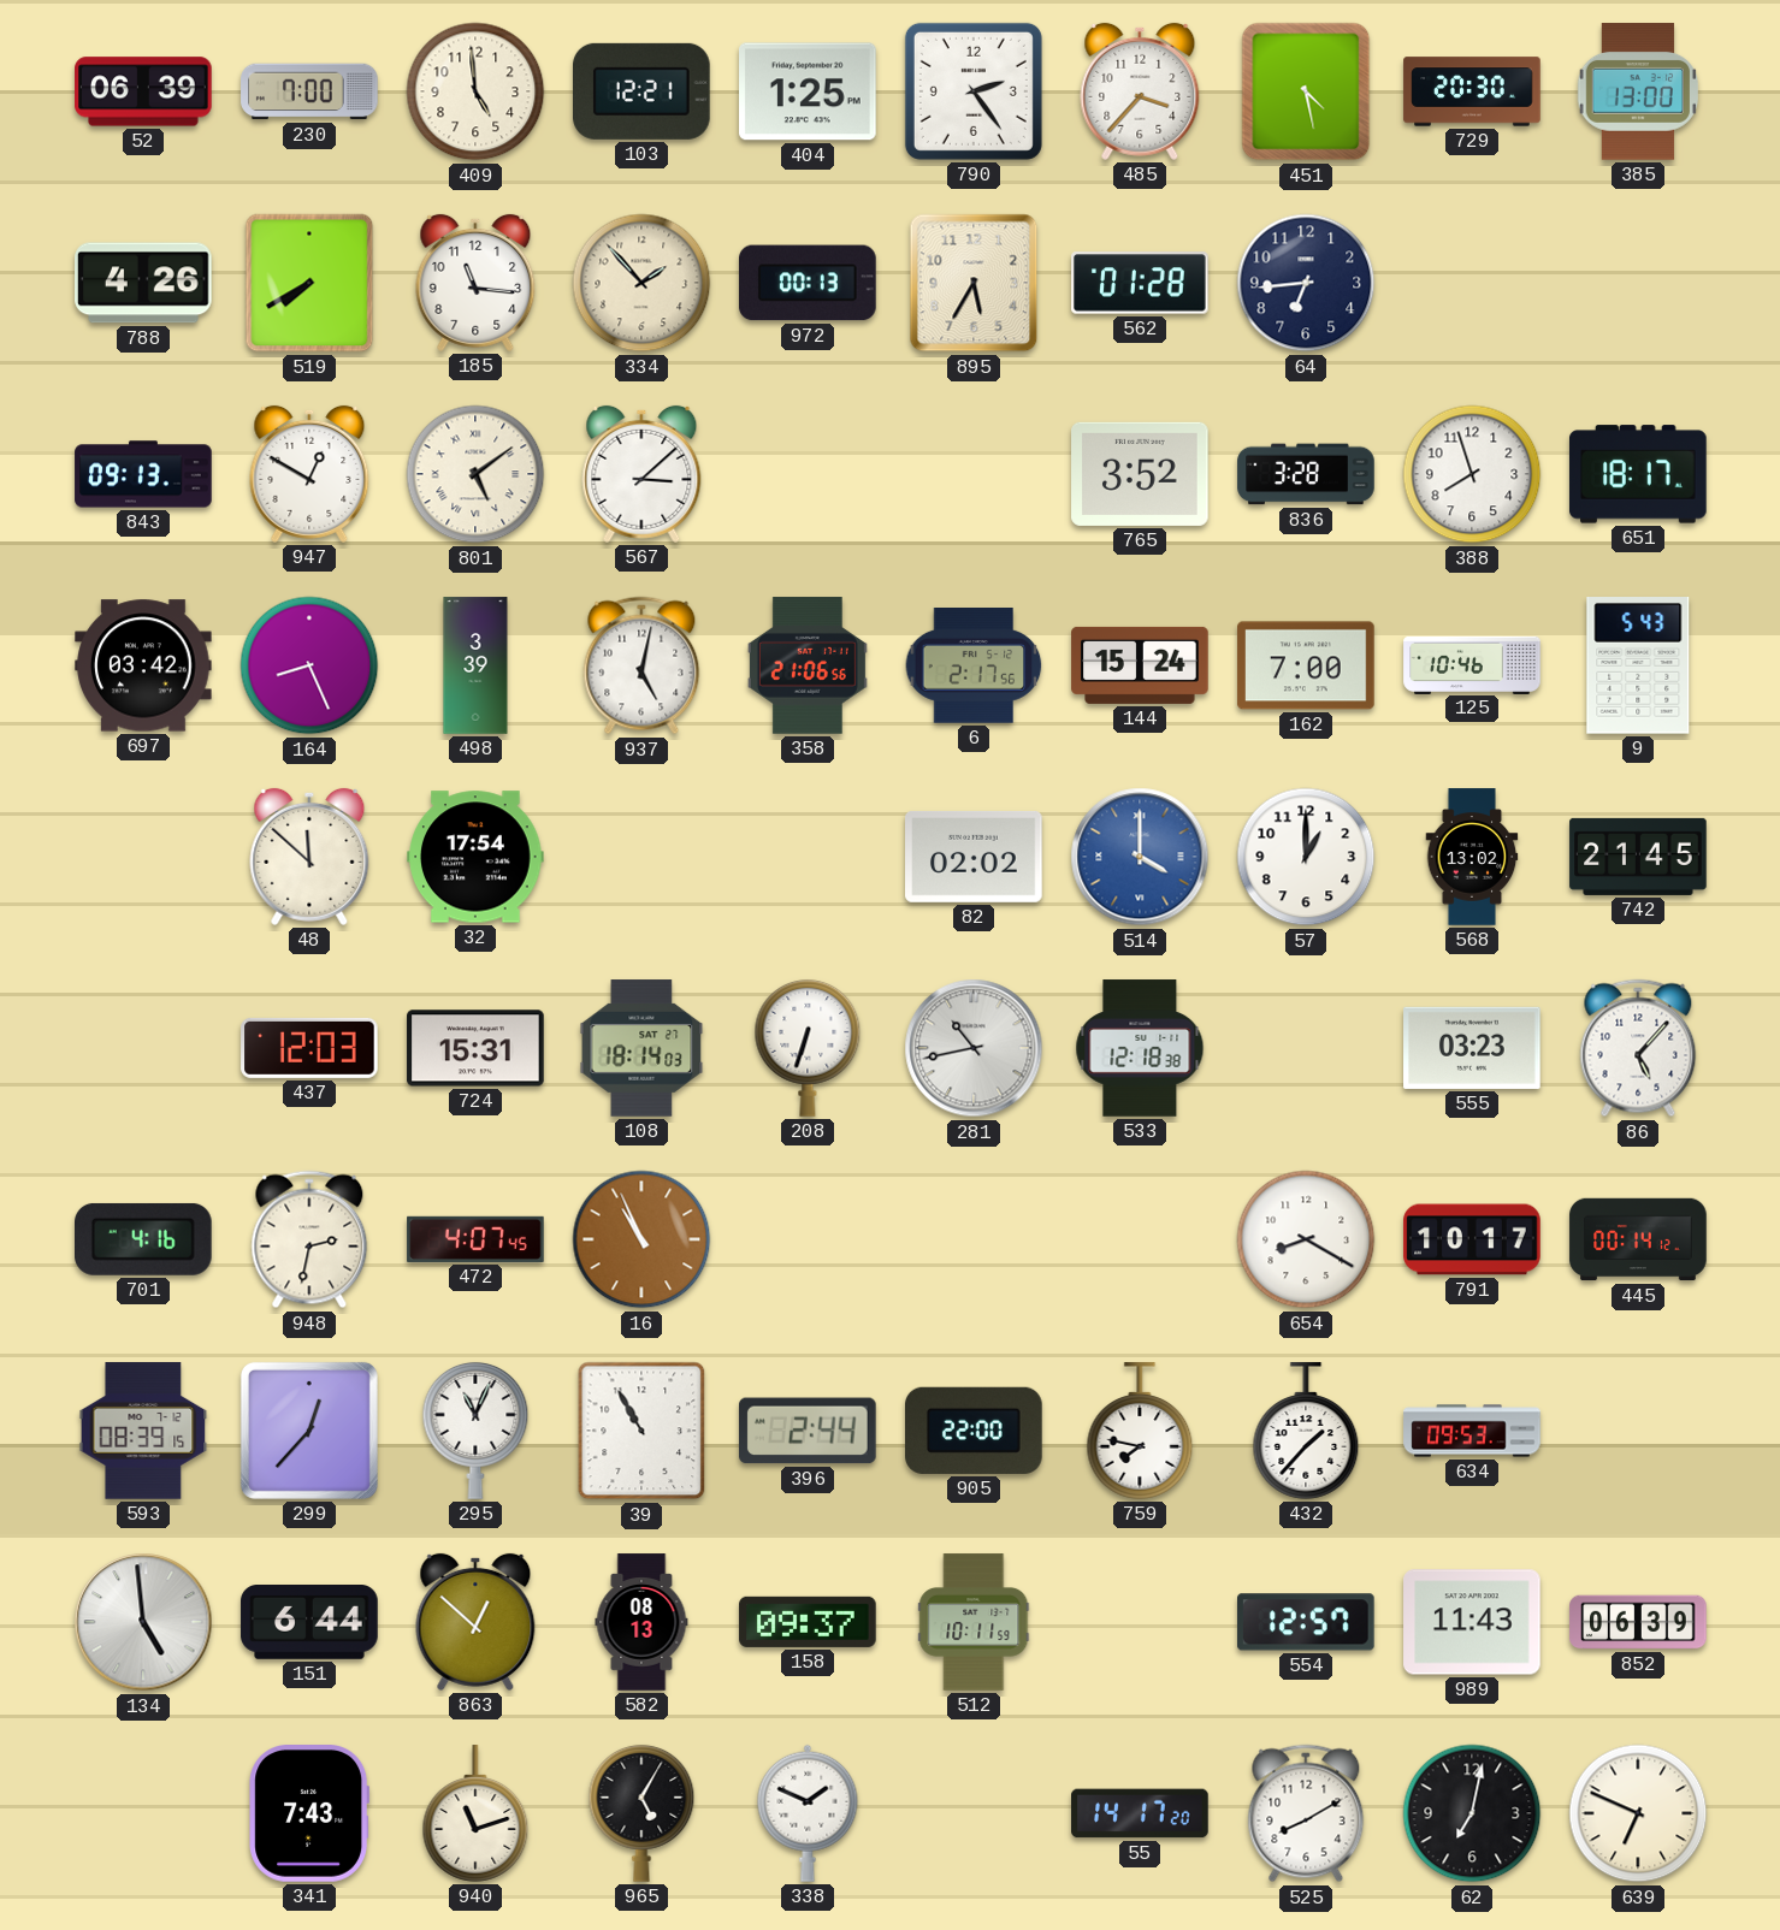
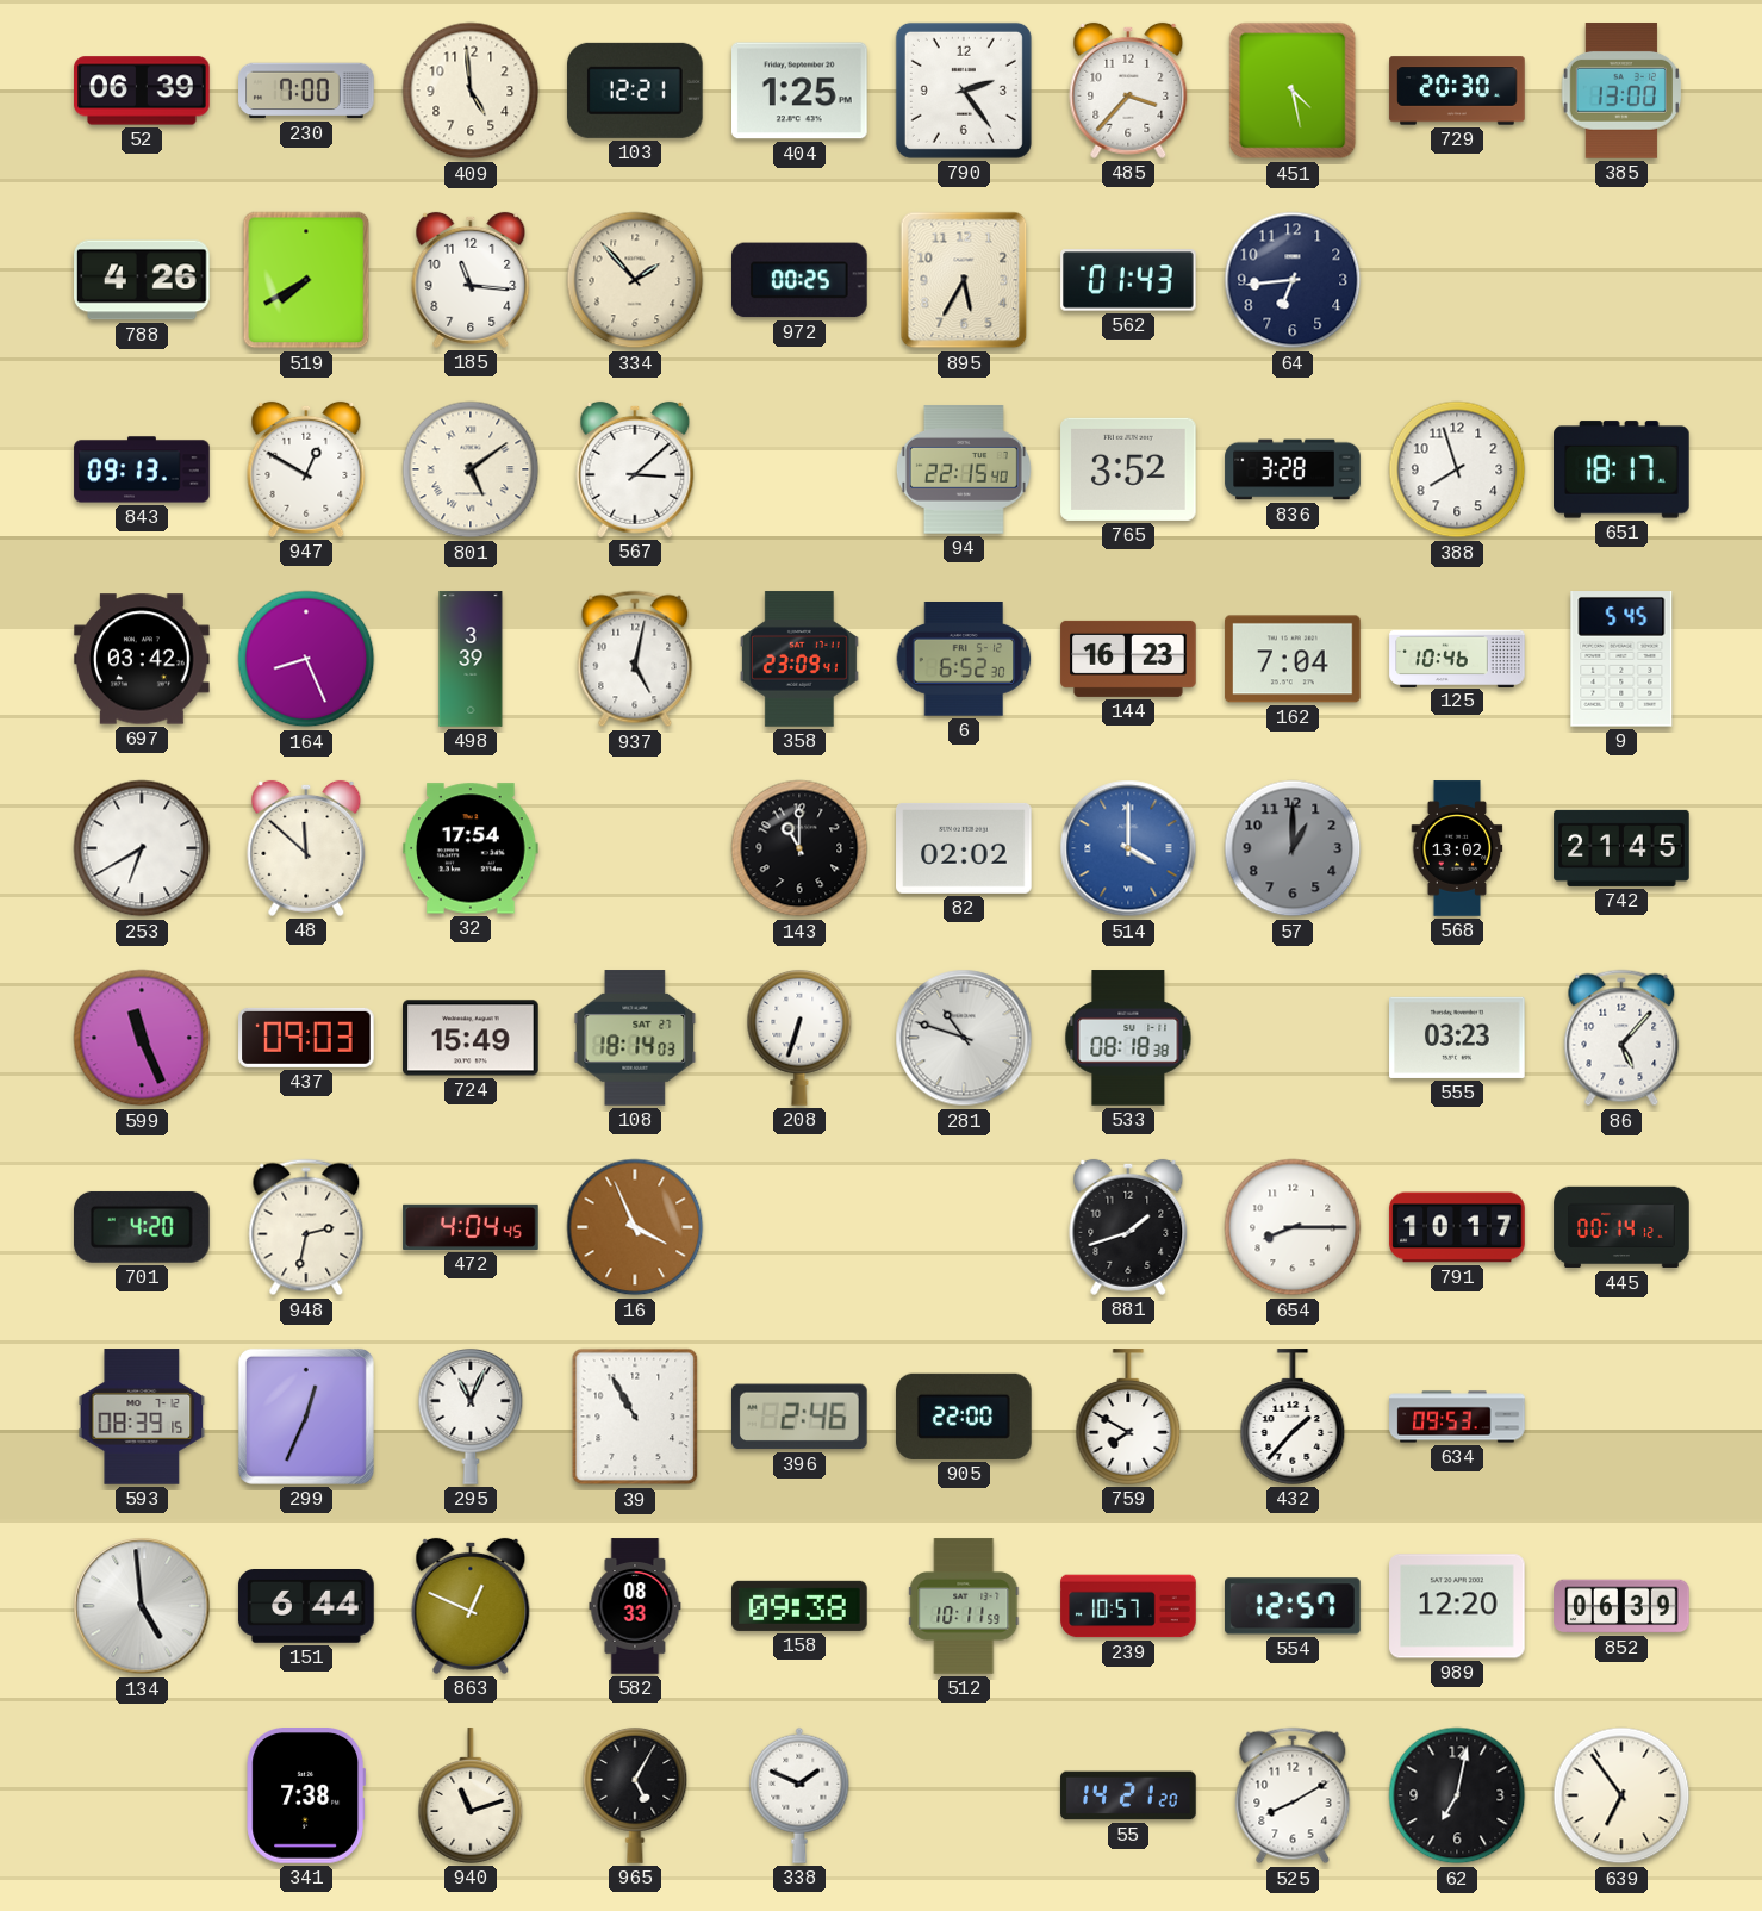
972: 00:13 -> 00:25 (801, 280)
562: 01:28 -> 01:43 (1128, 280)
94: none -> 22:15 (964, 469)
358: 21:06 -> 23:09 (799, 659)
6: 2:17 -> 6:52 (964, 660)
144: 15:24 -> 16:23 (1128, 659)
162: 7:00 -> 7:04 (1293, 659)
9: 5:43 -> 5:45 (1621, 660)
253: none -> 6:40 (142, 848)
143: none -> 11:00 (799, 848)
57 dial: white -> grey (1293, 848)
599: none -> 11:26 (142, 1038)
437: 12:03 -> 09:03 (306, 1038)
724: 15:31 -> 15:49 (471, 1038)
281: 10:43 -> 10:48 (964, 1038)
533: 12:18 -> 08:18 (1128, 1038)
701: 4:16 -> 4:20 (143, 1227)
472: 4:07 -> 4:04 (471, 1227)
16: 10:56 -> 3:56 (635, 1227)
881: none -> 1:42 (1128, 1227)
654: 8:20 -> 8:15 (1293, 1227)
299: 12:37 -> 12:34 (306, 1417)
396: 2:44 -> 2:46 (801, 1417)
759: 7:47 -> 7:50 (1128, 1417)
863: 12:52 -> 12:49 (471, 1606)
582: 08:13 -> 08:33 (635, 1606)
158: 09:37 -> 09:38 (799, 1606)
239: none -> 10:57 (1128, 1606)
989: 11:43 -> 12:20 (1457, 1606)
341: 7:43 -> 7:38 (306, 1797)
55: 14:17 -> 14:21 (1128, 1795)
639: 6:49 -> 6:54 (1621, 1795)
